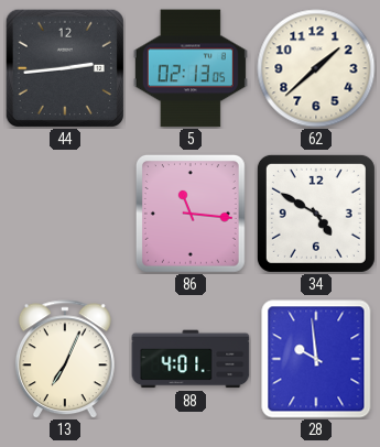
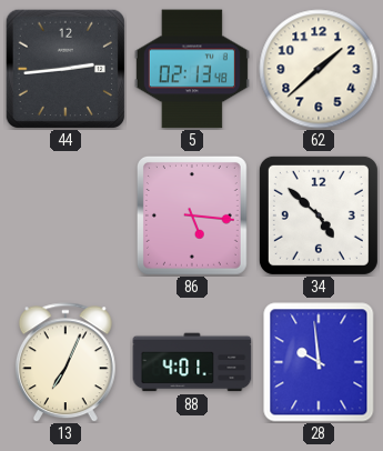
5: 02:13:05 -> 02:13:48 (192, 69)
86: 11:16 -> 5:16 (192, 216)
34: 4:50 -> 4:52 (319, 216)
